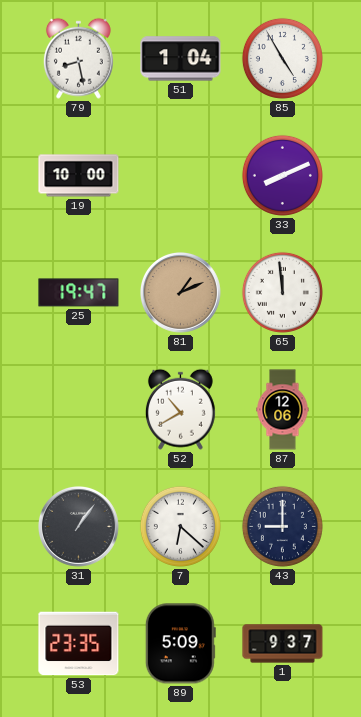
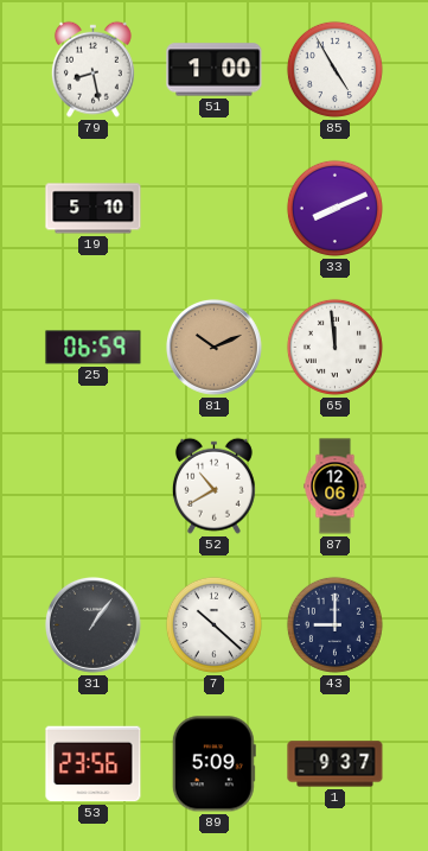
51: 1:04 -> 1:00 (215, 70)
19: 10:00 -> 5:10 (94, 209)
25: 19:47 -> 06:59 (94, 348)
81: 1:11 -> 10:11 (215, 348)
7: 6:22 -> 10:22 (213, 624)
53: 23:35 -> 23:56 (94, 764)
